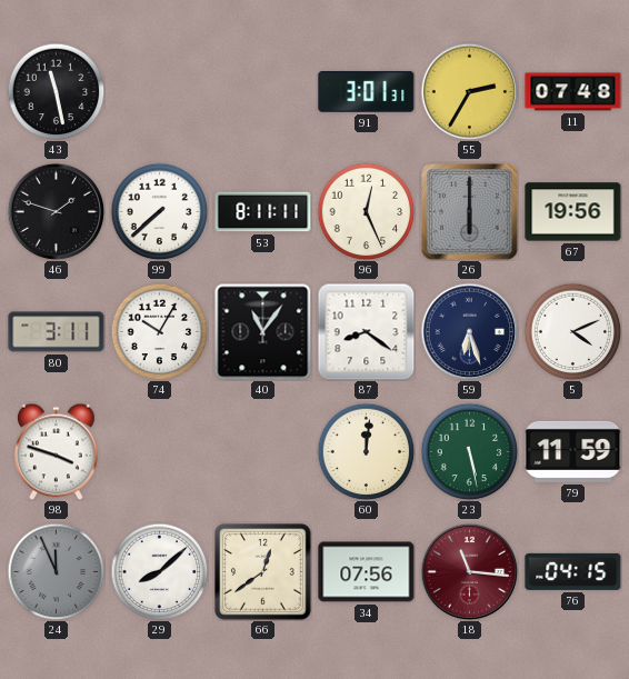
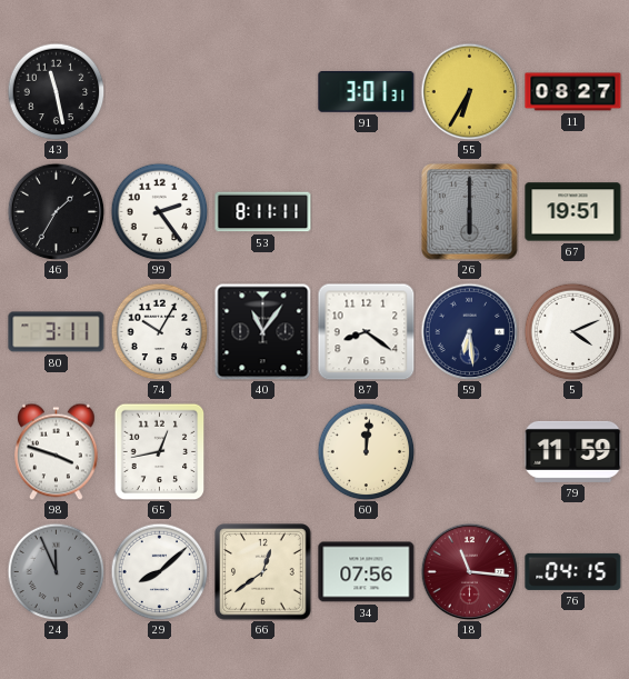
55: 2:35 -> 6:35 (469, 91)
11: 07:48 -> 08:27 (573, 92)
46: 1:48 -> 1:35 (56, 211)
99: 7:38 -> 2:24 (159, 211)
96: 12:26 -> none (366, 211)
67: 19:56 -> 19:51 (573, 212)
59: 6:27 -> 6:29 (469, 331)
65: none -> 12:43 (160, 451)
23: 5:28 -> none (469, 451)
